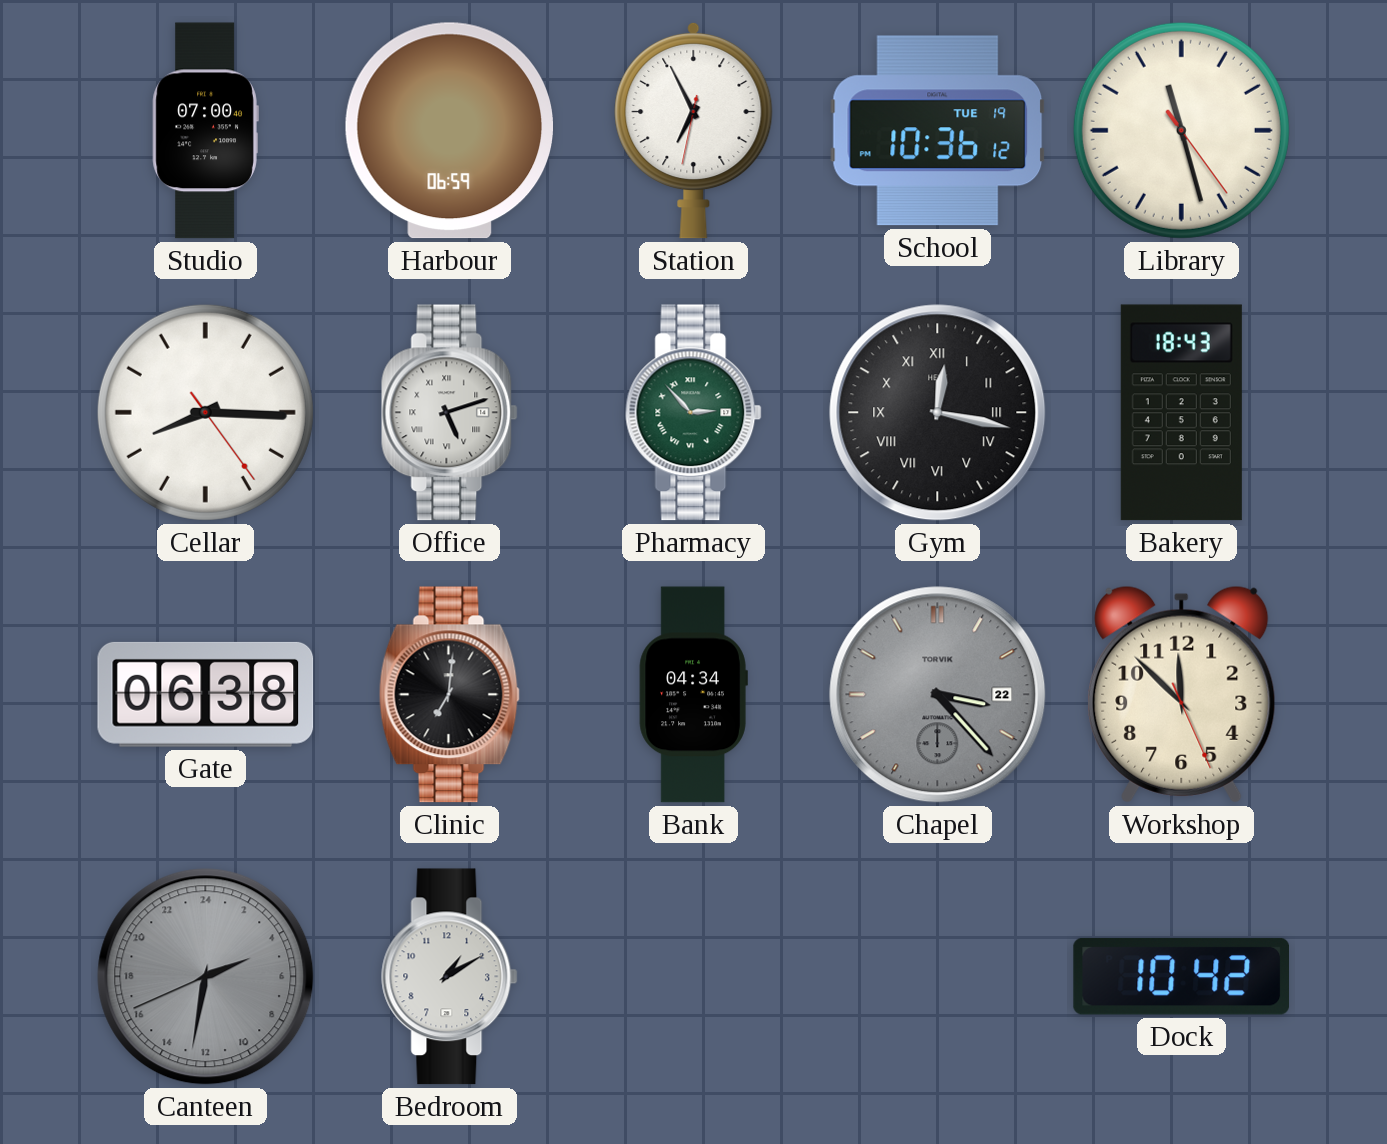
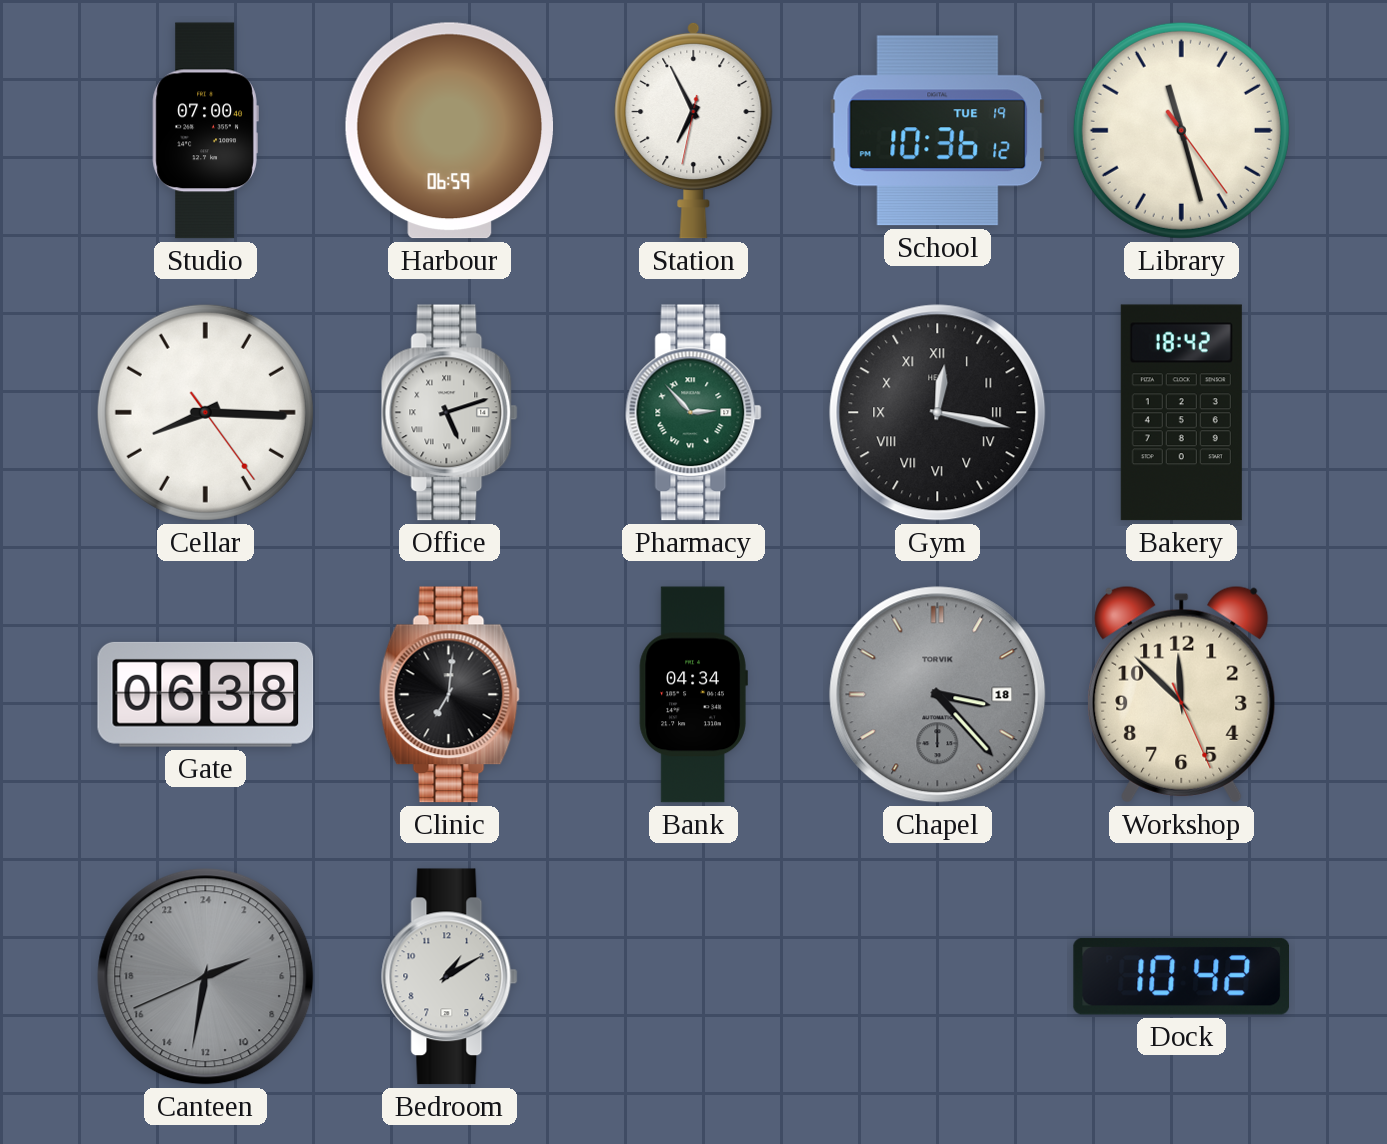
Bakery: 18:43 -> 18:42 (1181, 413)
Chapel date: 22 -> 18 (938, 695)
